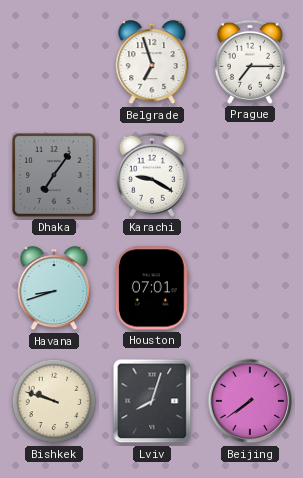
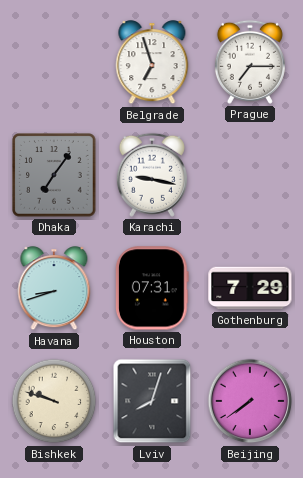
Karachi: 9:20 -> 9:17 (152, 175)
Houston: 07:01 -> 07:31 (152, 288)
Gothenburg: none -> 7:29 (250, 288)
